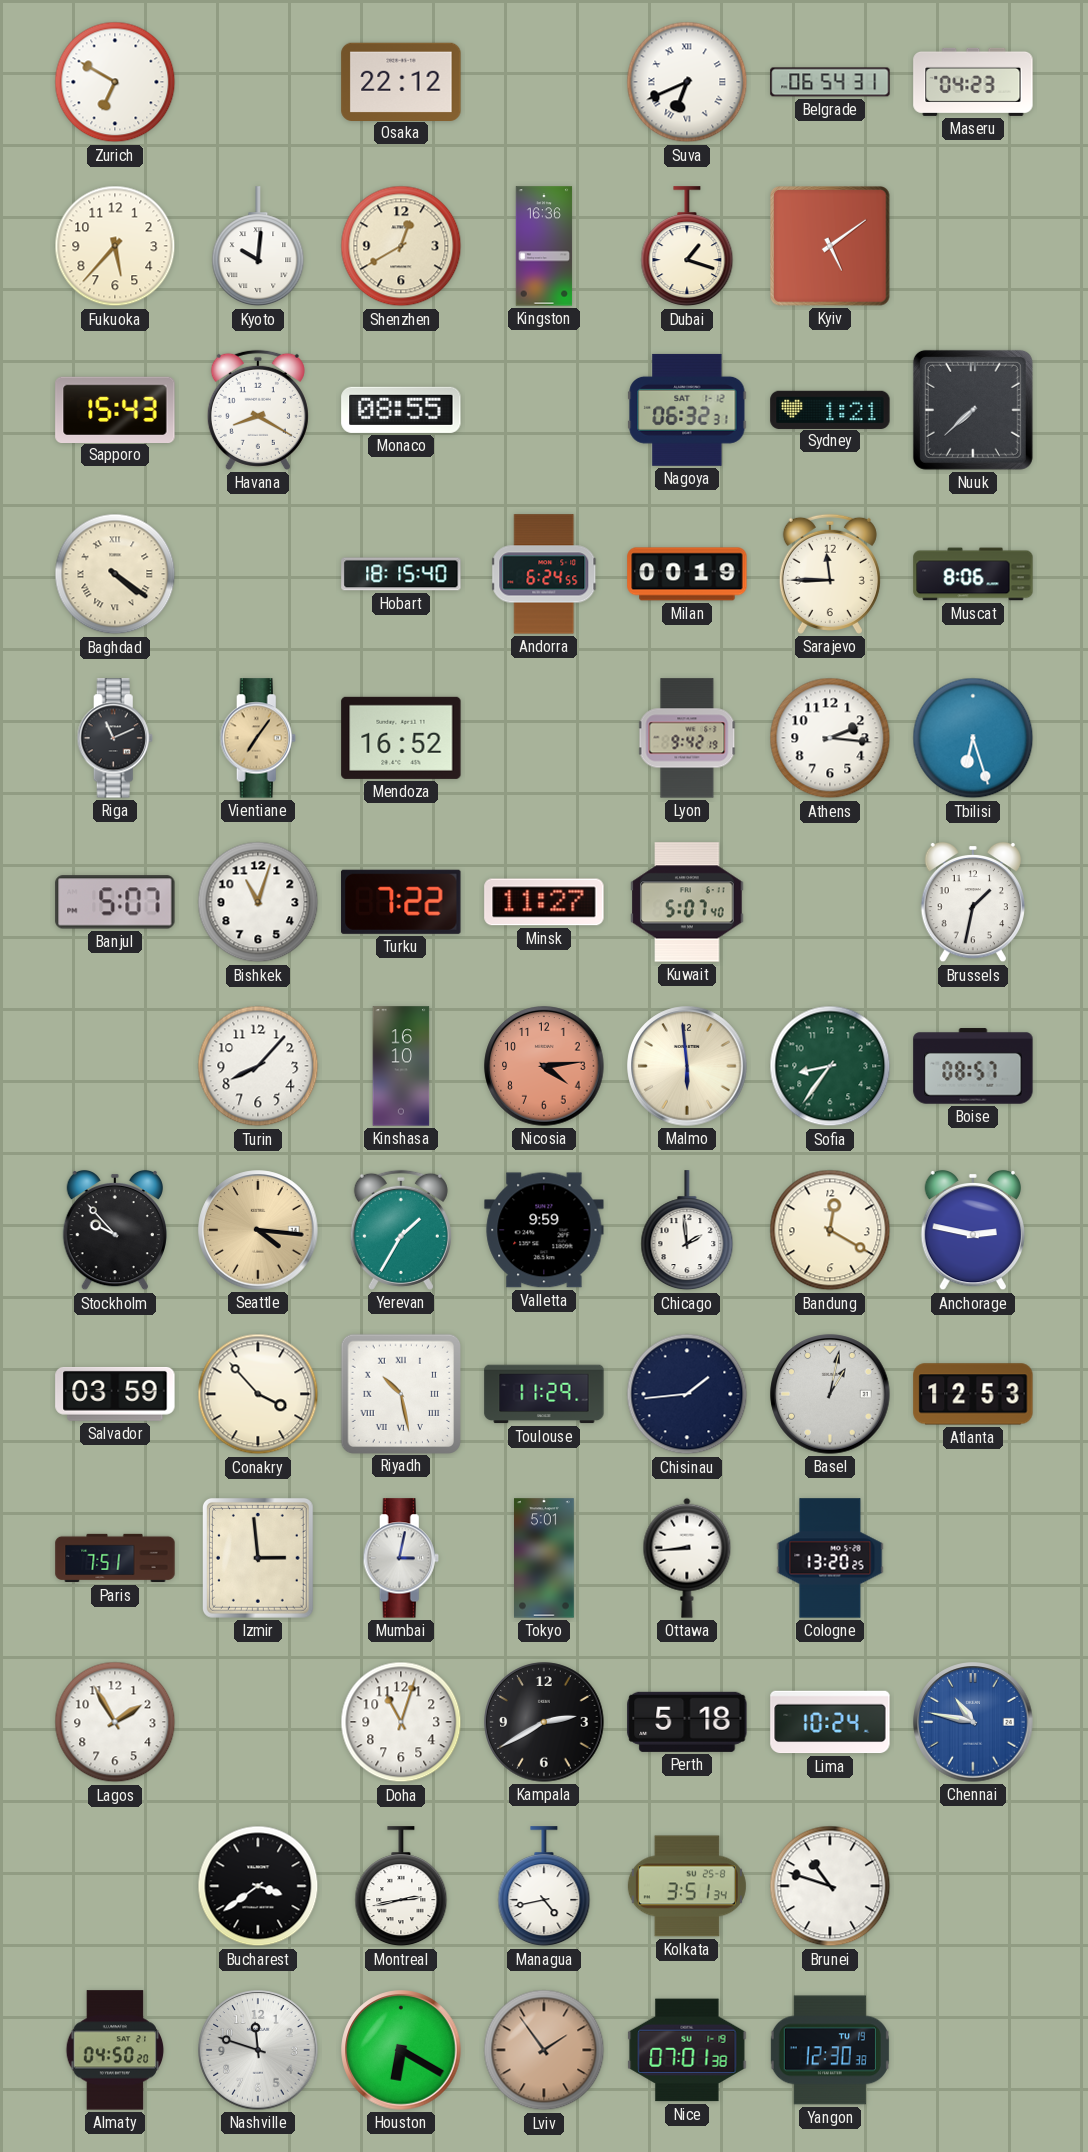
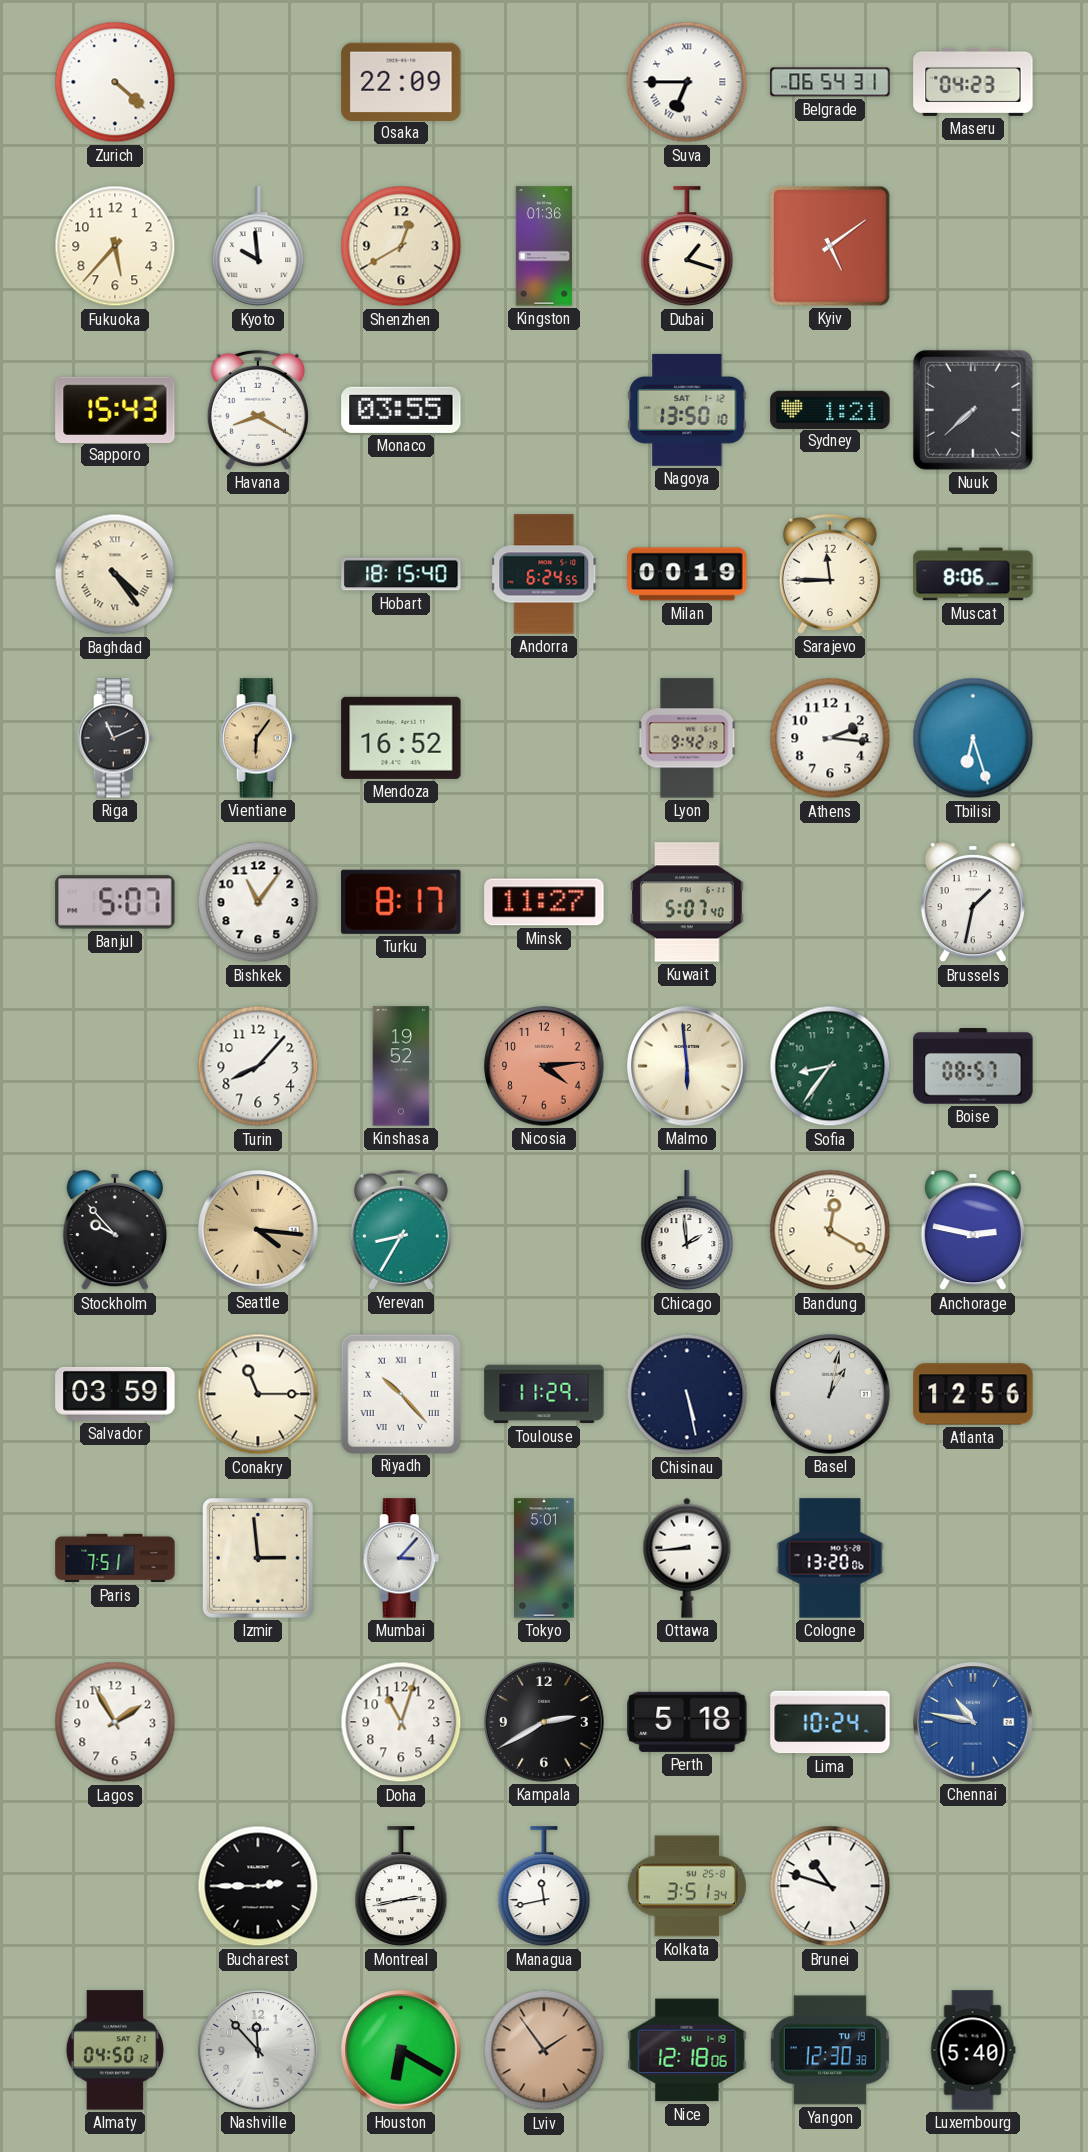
Zurich: 6:50 -> 4:22 (115, 82)
Osaka: 22:12 -> 22:09 (401, 81)
Suva: 6:41 -> 6:45 (687, 82)
Kyoto: 10:01 -> 9:59 (258, 247)
Kingston: 16:36 -> 01:36 (544, 246)
Monaco: 08:55 -> 03:55 (401, 410)
Nagoya: 06:32 -> 13:50 (687, 410)
Baghdad: 4:21 -> 4:24 (115, 574)
Vientiane: 7:06 -> 6:06 (258, 738)
Bishkek: 11:03 -> 11:06 (258, 902)
Turku: 7:22 -> 8:17 (401, 902)
Kinshasa: 16:10 -> 19:52 (401, 1066)
Yerevan: 1:35 -> 8:35 (401, 1230)
Valletta: 9:59 -> none (544, 1230)
Conakry: 3:53 -> 11:15 (258, 1394)
Riyadh: 10:28 -> 10:23 (400, 1393)
Chisinau: 1:44 -> 5:28 (687, 1394)
Atlanta: 12:53 -> 12:56 (973, 1394)
Mumbai: 3:02 -> 3:07 (401, 1558)
Cologne: 13:20:25 -> 13:20:06 (830, 1558)
Bucharest: 3:39 -> 2:45 (258, 1886)
Managua: 4:43 -> 11:43 (544, 1887)
Almaty: 04:50:20 -> 04:50:12 (115, 2050)
Nashville: 11:48 -> 11:53 (258, 2050)
Nice: 07:01 -> 12:18 (687, 2050)
Luxembourg: none -> 5:40 (973, 2050)
